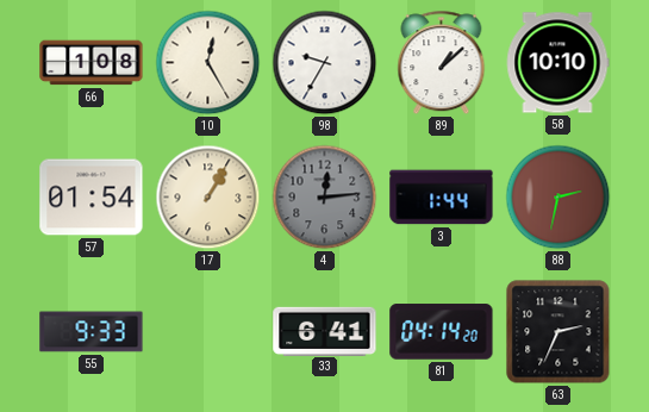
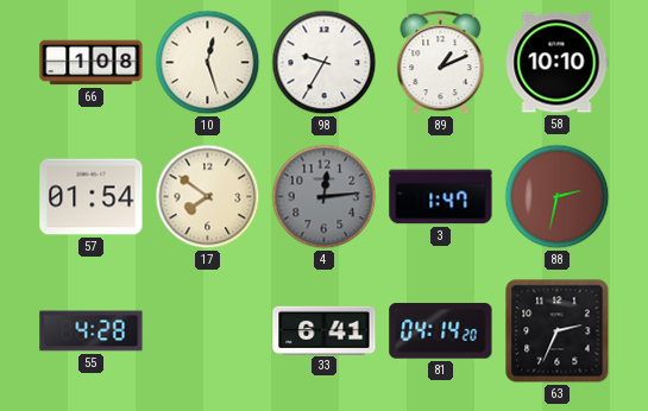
10: 12:25 -> 12:27 (208, 63)
89: 1:08 -> 1:11 (441, 63)
17: 1:05 -> 7:51 (208, 197)
3: 1:44 -> 1:47 (441, 197)
55: 9:33 -> 4:28 (92, 331)
